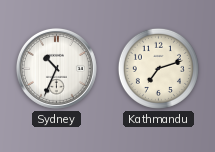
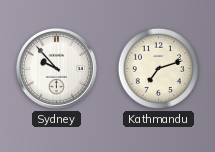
Sydney: 10:34 -> 9:53 (56, 68)
